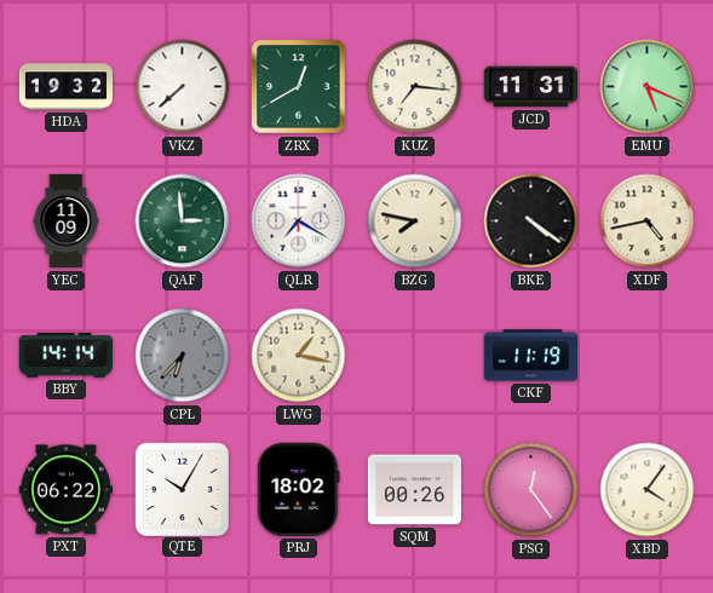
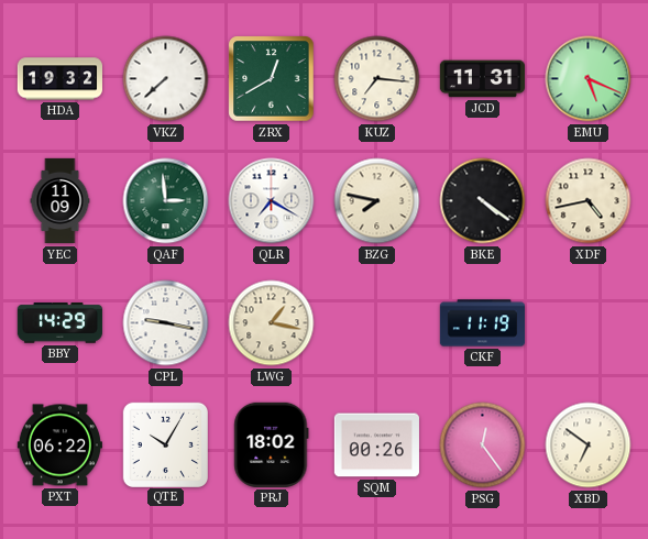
BBY: 14:14 -> 14:29 (59, 323)
CPL: 6:37 -> 9:17 (166, 323)
CPL dial: grey -> white (166, 323)
XBD: 4:06 -> 6:51 (589, 446)
